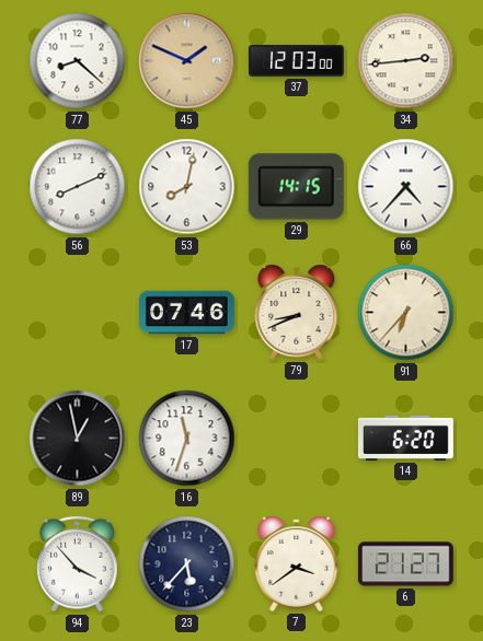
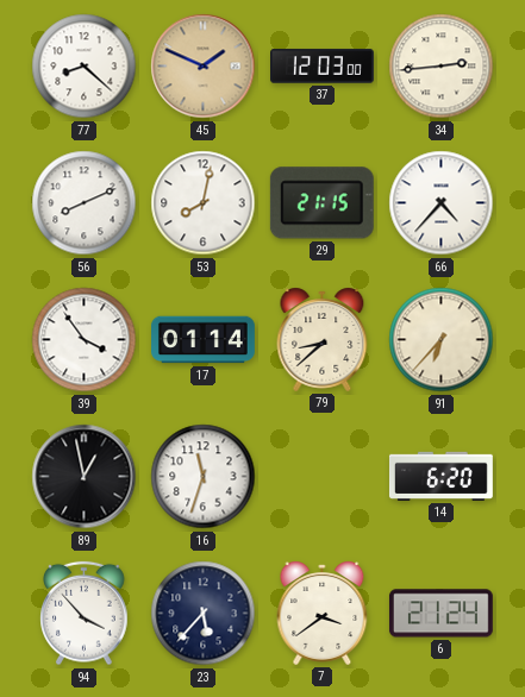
29: 14:15 -> 21:15 (321, 203)
39: none -> 3:54 (85, 340)
17: 07:46 -> 01:14 (204, 340)
79: 8:41 -> 8:38 (323, 339)
6: 21:27 -> 21:24 (440, 614)
